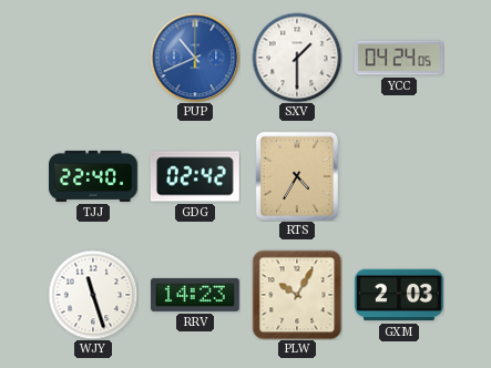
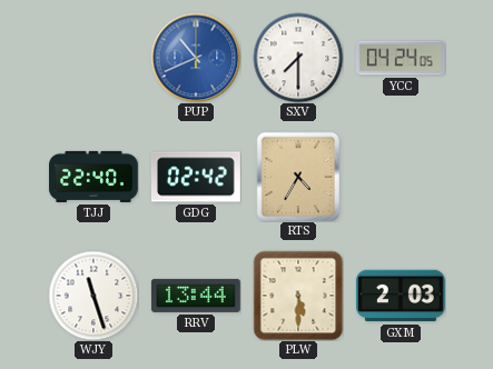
SXV: 1:30 -> 7:30 (298, 58)
RRV: 14:23 -> 13:44 (196, 296)
PLW: 10:05 -> 5:30 (298, 296)
